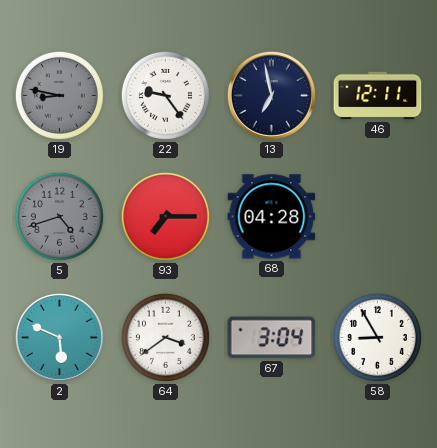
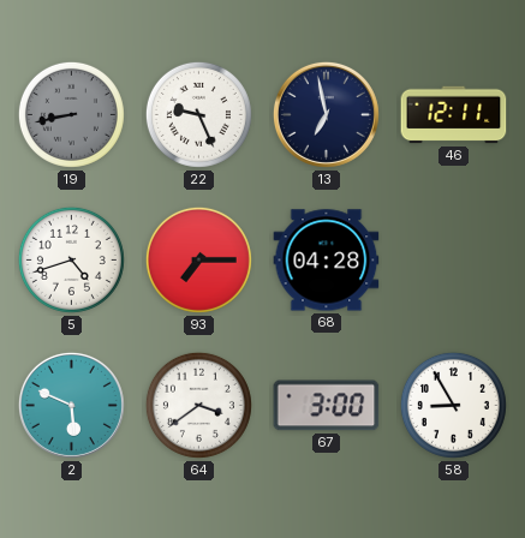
19: 8:47 -> 8:43 (71, 114)
22: 9:24 -> 9:26 (198, 114)
5 dial: grey -> white (71, 259)
67: 3:04 -> 3:00 (327, 406)
